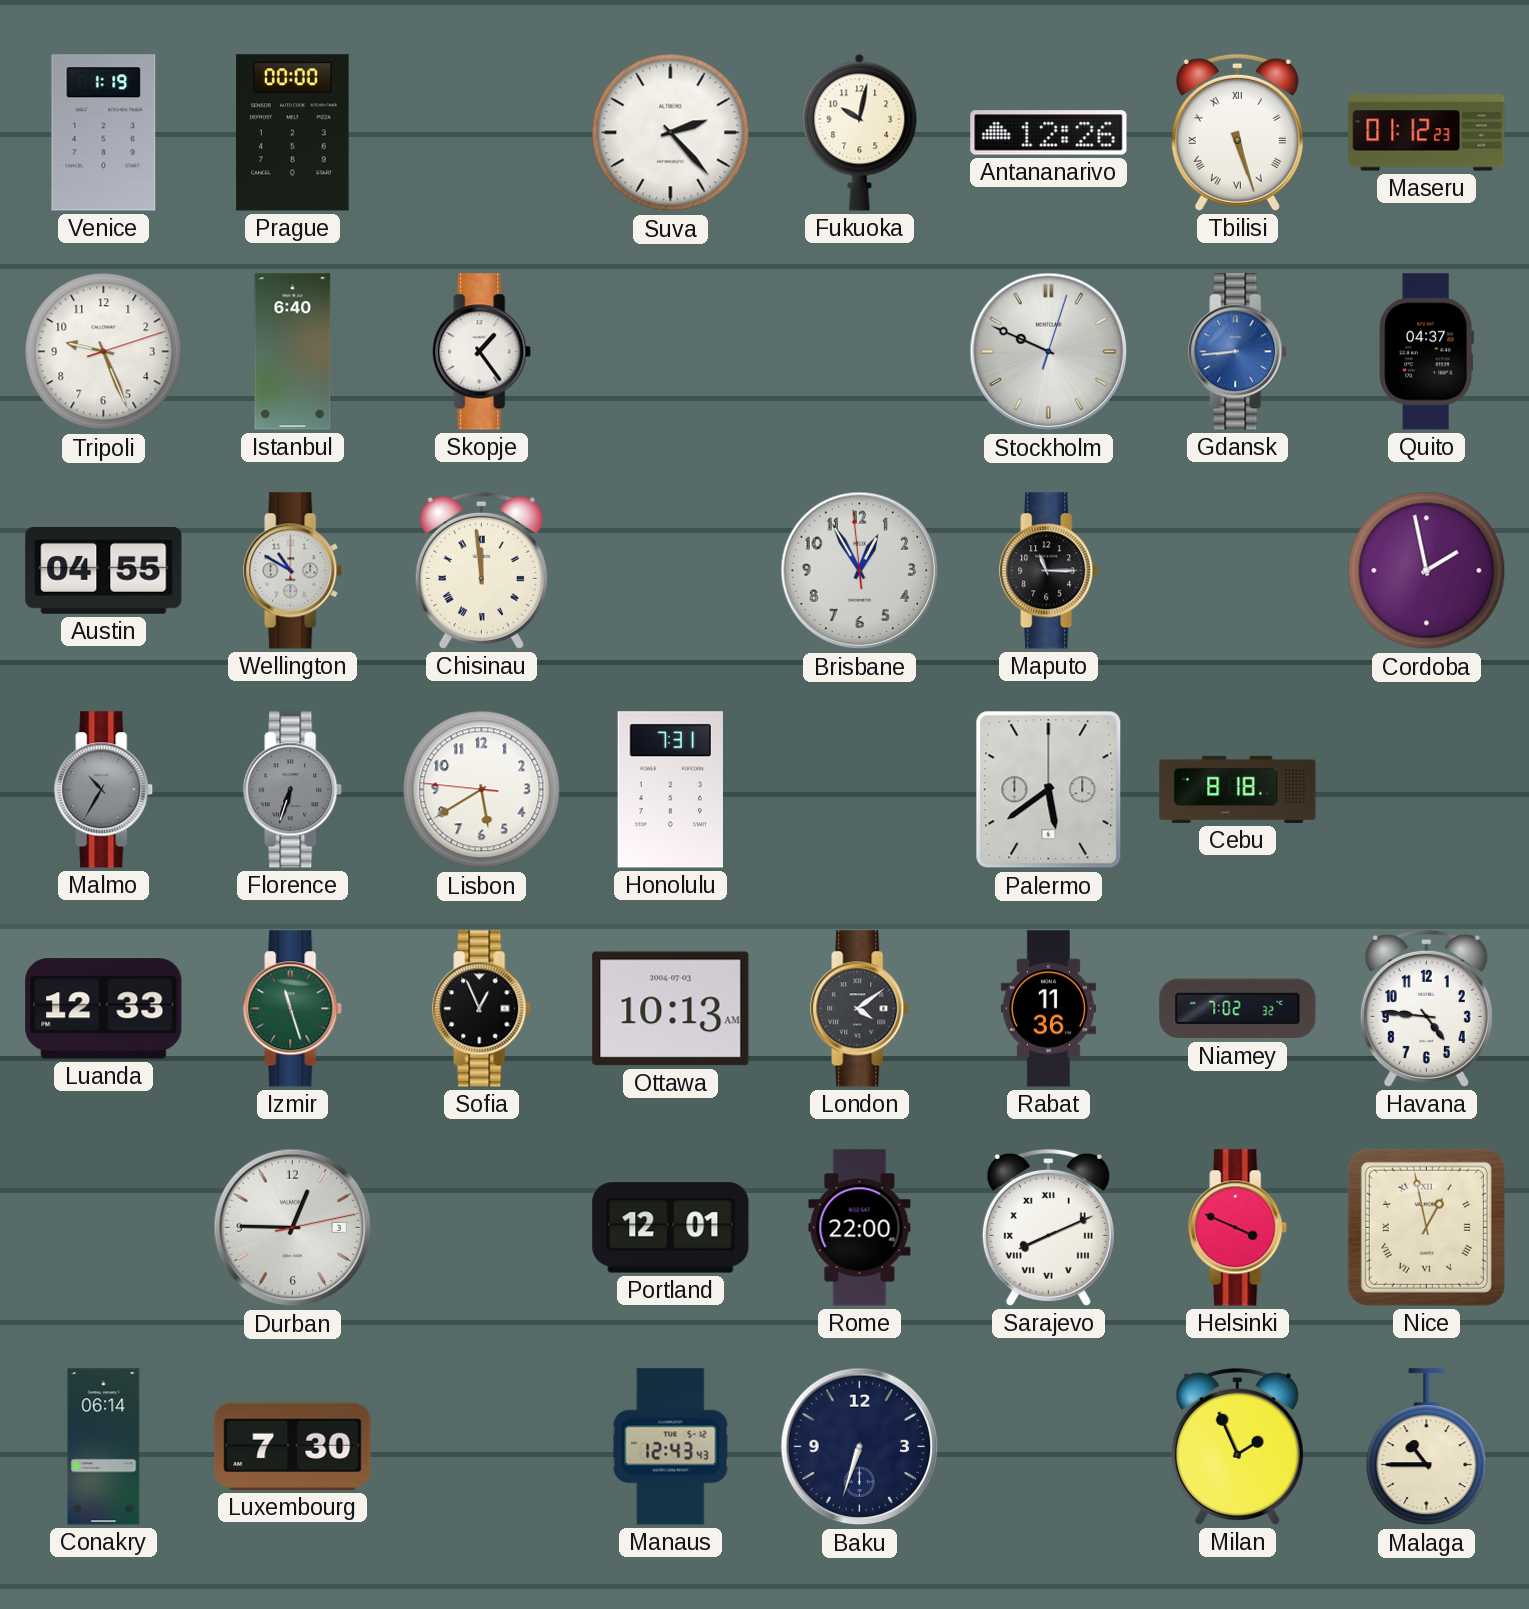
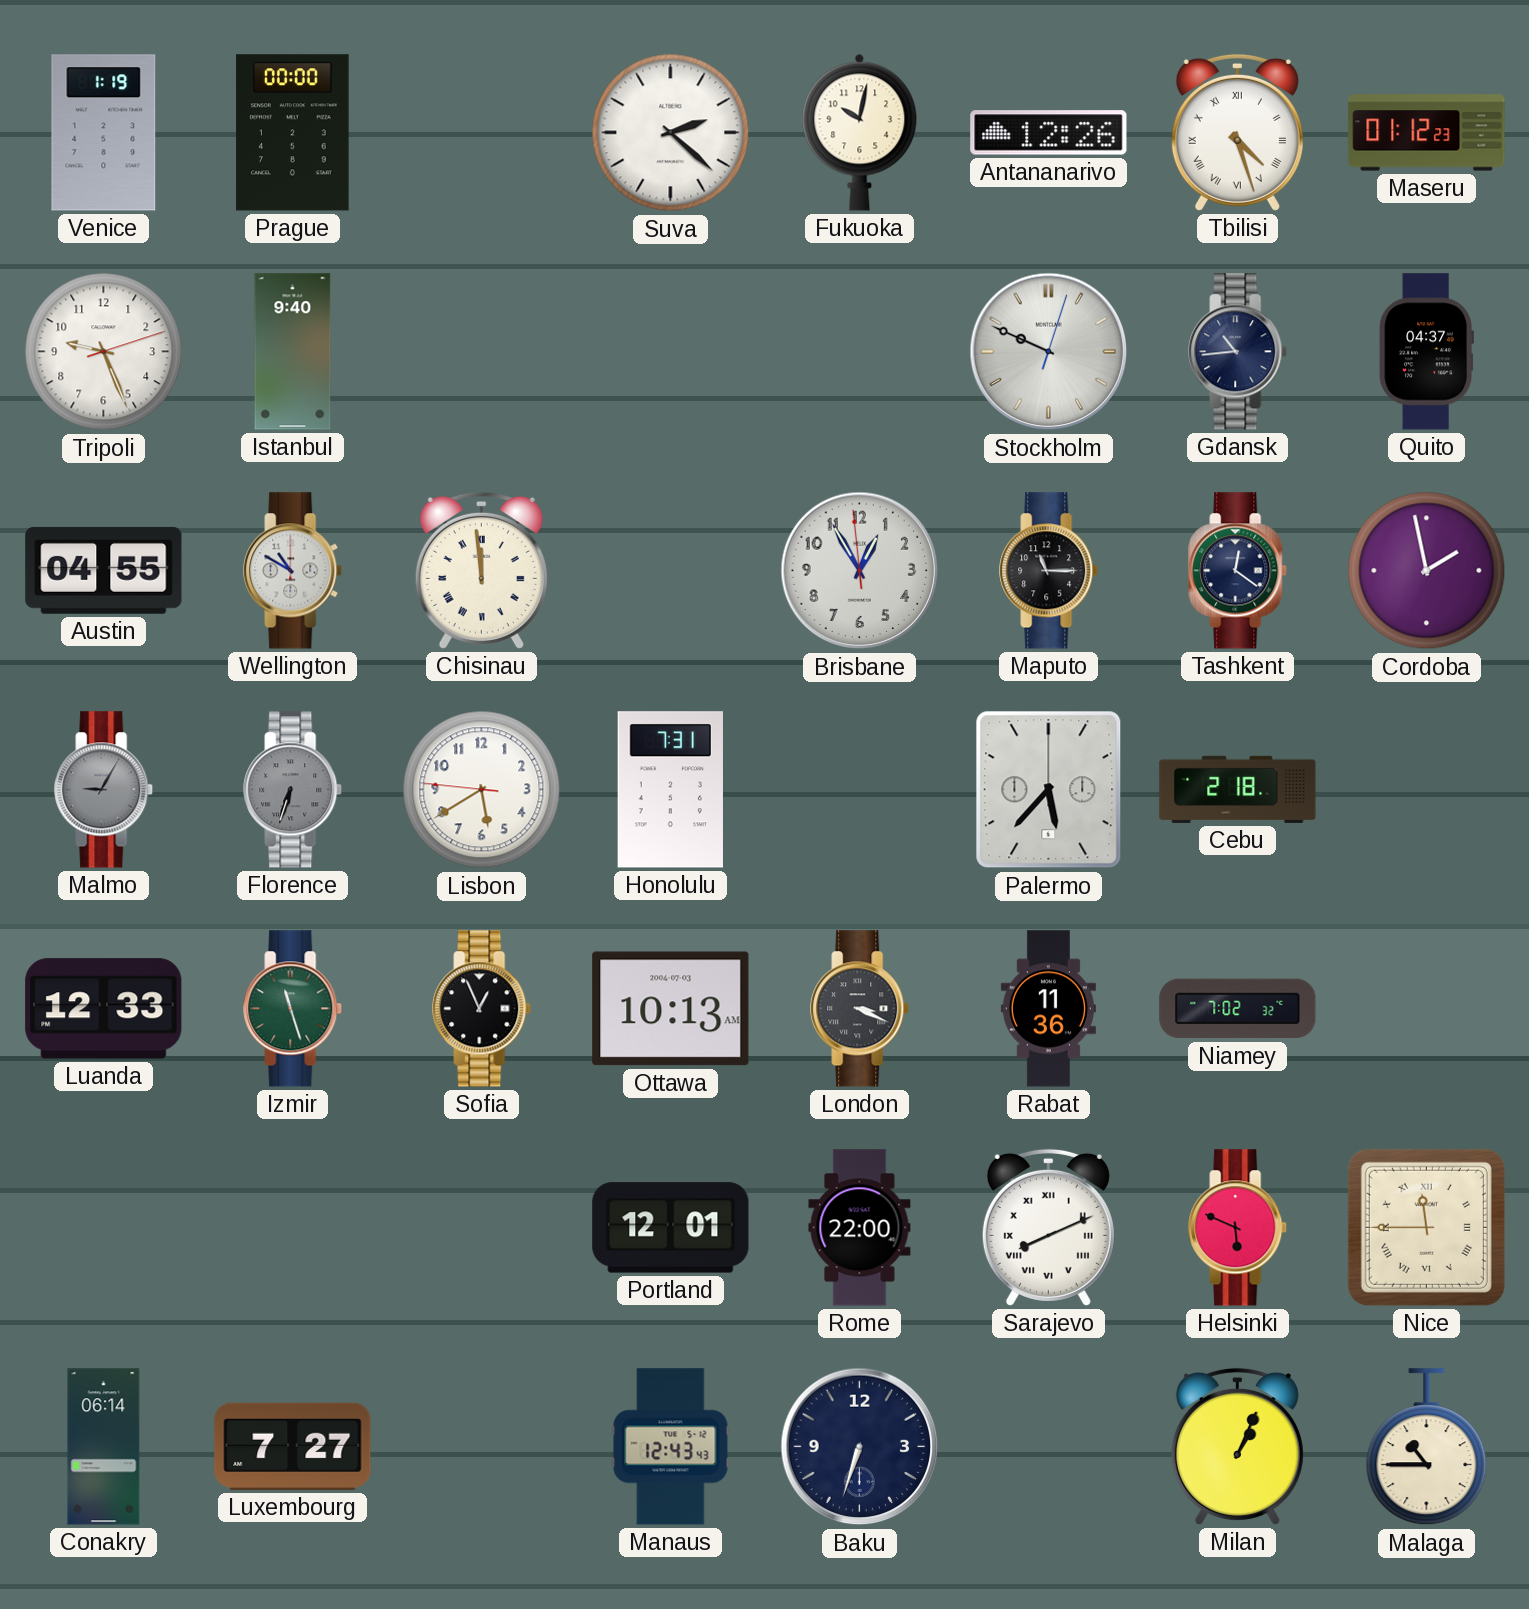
Suva: 2:23 -> 2:22 (671, 133)
Tbilisi: 5:27 -> 4:27 (1237, 132)
Istanbul: 6:40 -> 9:40 (293, 352)
Skopje: 1:24 -> none (482, 352)
Gdansk: 8:44 -> 10:44 (1238, 352)
Gdansk dial: blue -> navy (1238, 352)
Tashkent: none -> 12:21 (1238, 571)
Malmo: 10:35 -> 9:05 (104, 790)
Palermo: 5:39 -> 5:37 (1049, 790)
Cebu: 8:18 -> 2:18 (1238, 789)
London: 4:09 -> 3:19 (860, 1009)
Havana: 4:46 -> none (1426, 1008)
Durban: 12:45 -> none (293, 1228)
Helsinki: 3:49 -> 5:49 (1238, 1228)
Nice: 12:58 -> 11:45 (1426, 1227)
Luxembourg: 7:30 -> 7:27 (293, 1446)
Milan: 1:56 -> 1:04 (1237, 1446)
